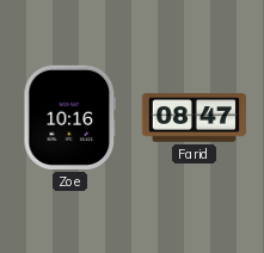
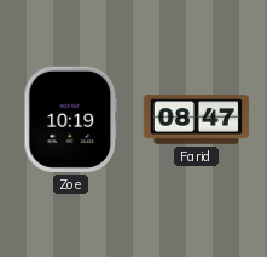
Zoe: 10:16 -> 10:19 (71, 119)
